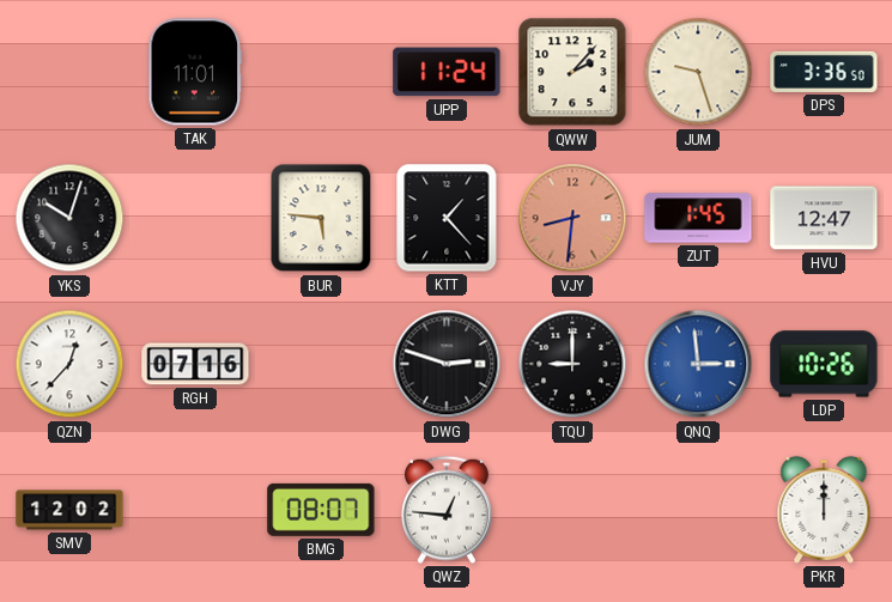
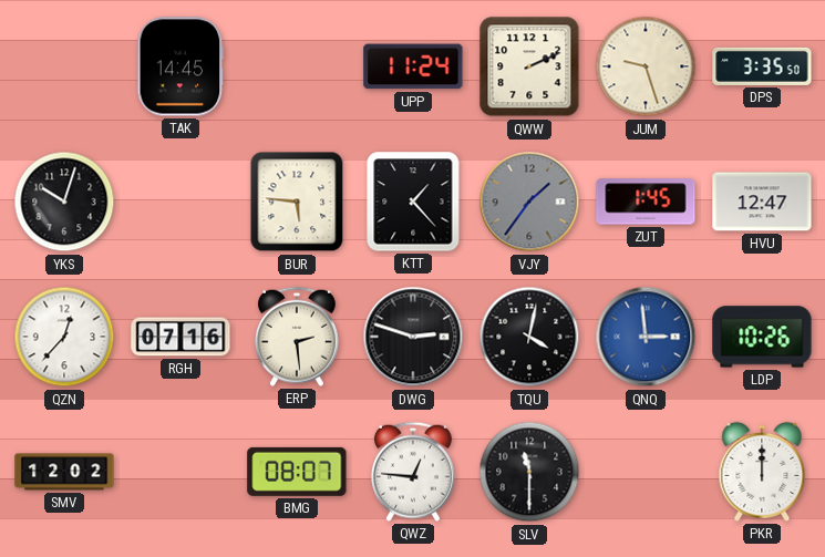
TAK: 11:01 -> 14:45 (181, 66)
QWW: 2:07 -> 2:11 (529, 66)
DPS: 3:36 -> 3:35 (762, 66)
VJY: 8:31 -> 1:36 (529, 202)
VJY dial: salmon -> grey (529, 202)
ERP: none -> 2:29 (297, 337)
TQU: 9:00 -> 4:02 (529, 337)
SLV: none -> 11:30 (529, 472)
